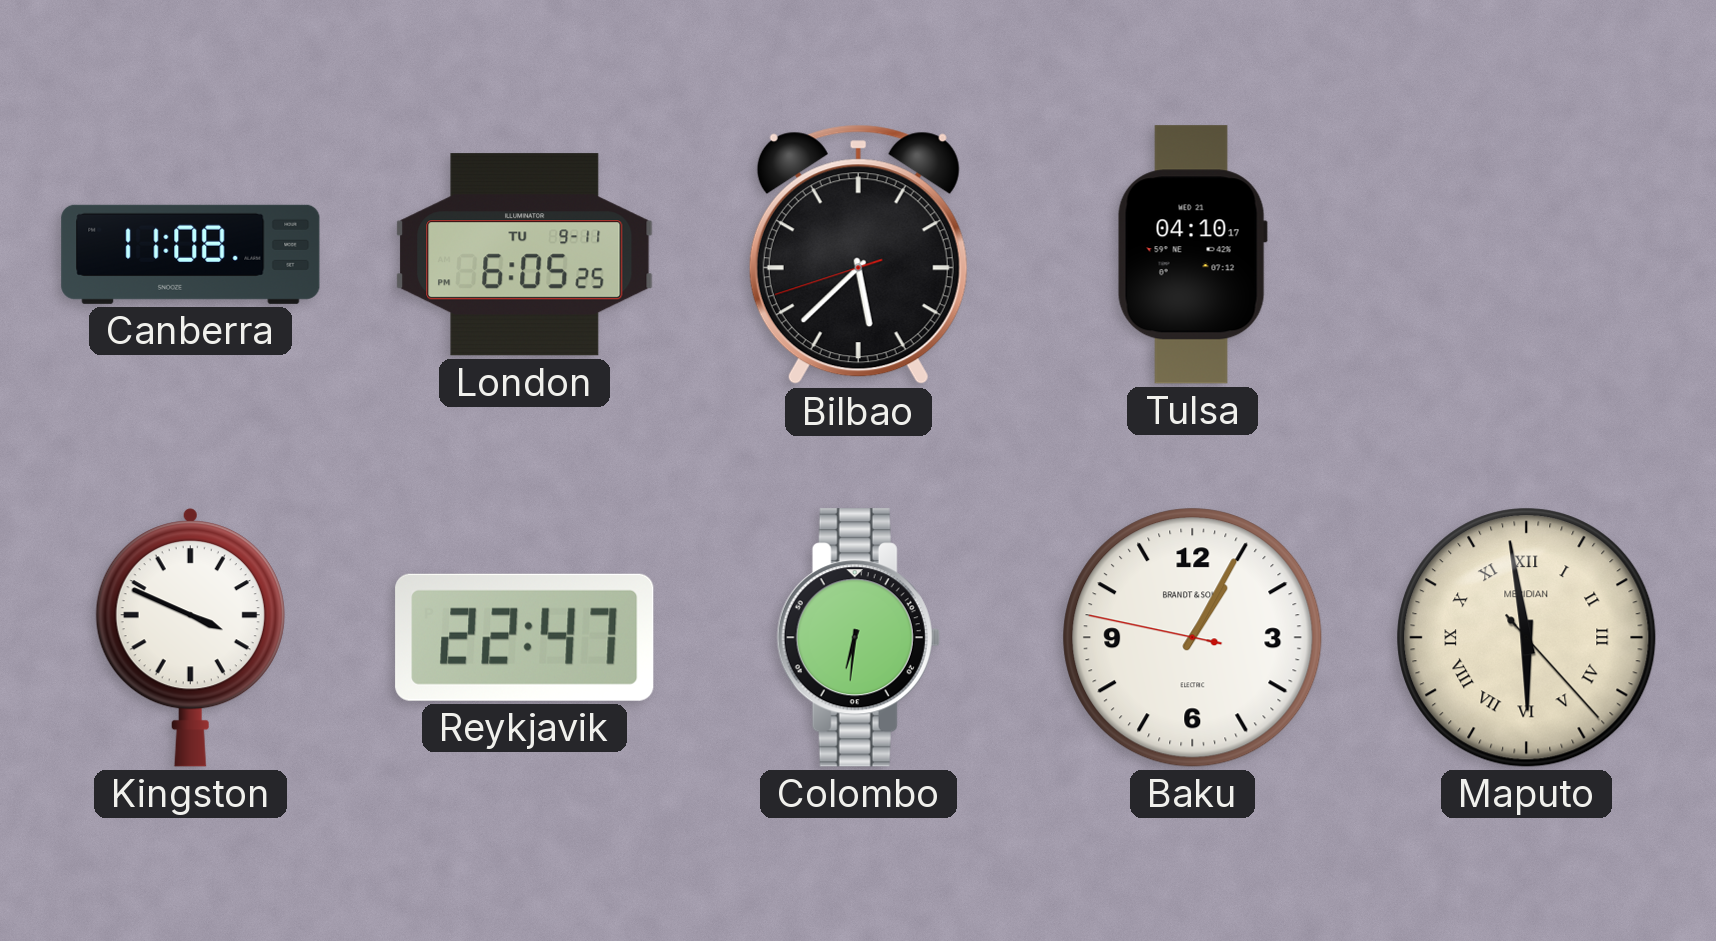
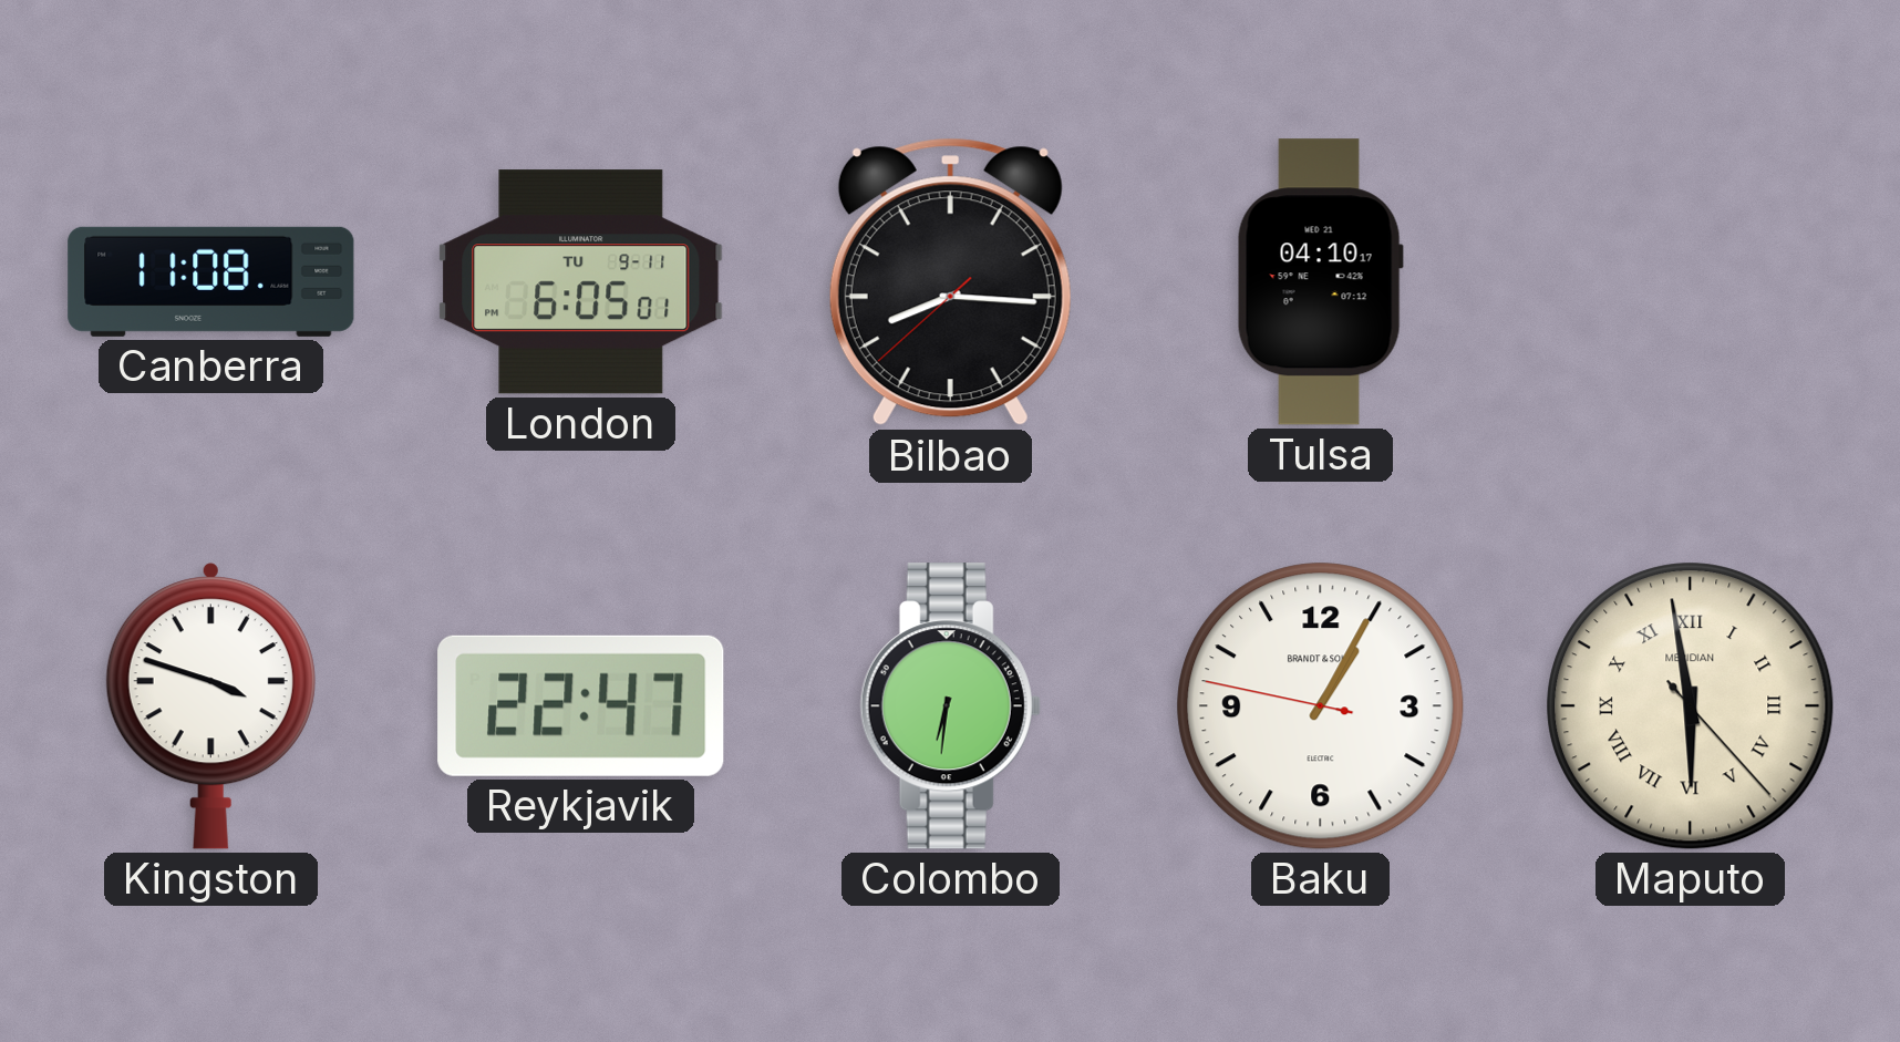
London: 6:05:25 -> 6:05:01 (581, 282)
Bilbao: 5:37 -> 8:15 (950, 282)
Kingston: 3:49 -> 3:48 (210, 706)
